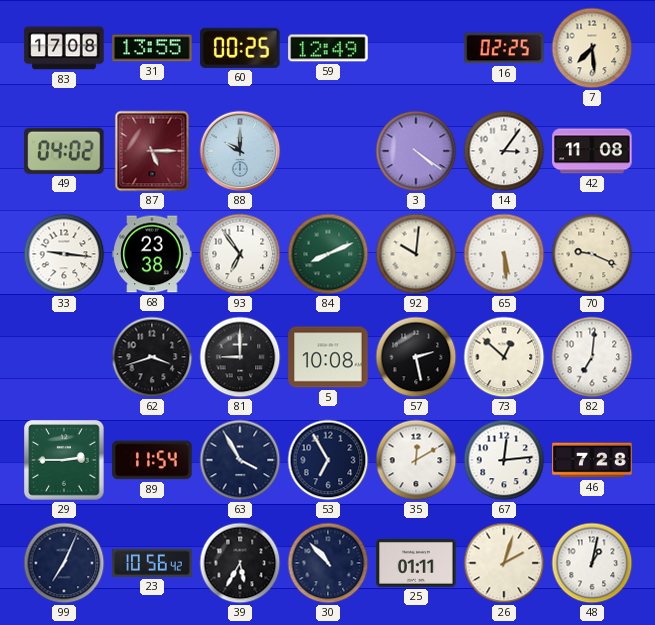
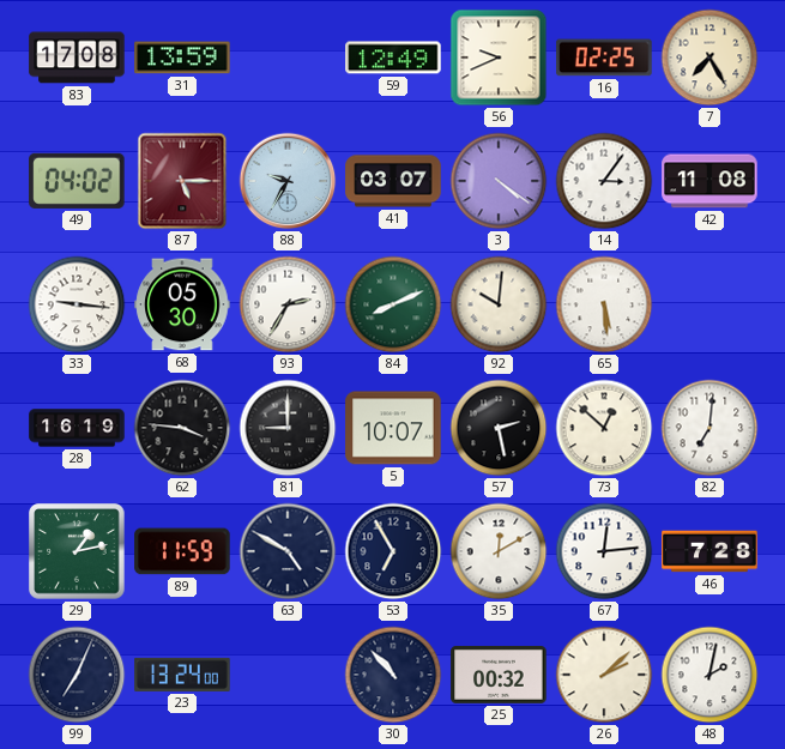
31: 13:55 -> 13:59 (182, 58)
60: 00:25 -> none (240, 48)
56: none -> 9:41 (499, 58)
7: 7:29 -> 7:25 (709, 58)
88: 10:00 -> 9:35 (288, 181)
41: none -> 03:07 (393, 181)
68: 23:38 -> 05:30 (182, 304)
93: 6:54 -> 2:35 (288, 304)
70: 9:19 -> none (592, 254)
28: none -> 16:19 (77, 428)
62: 3:42 -> 3:46 (182, 428)
5: 10:08 -> 10:07 (393, 428)
29: 2:45 -> 1:13 (77, 551)
89: 11:54 -> 11:59 (182, 551)
63: 3:55 -> 4:50 (288, 551)
23: 10:56 -> 13:24 (182, 675)
39: 5:35 -> none (240, 563)
25: 01:11 -> 00:32 (499, 675)
26: 2:03 -> 2:08 (604, 675)
48: 1:02 -> 2:02 (709, 675)
